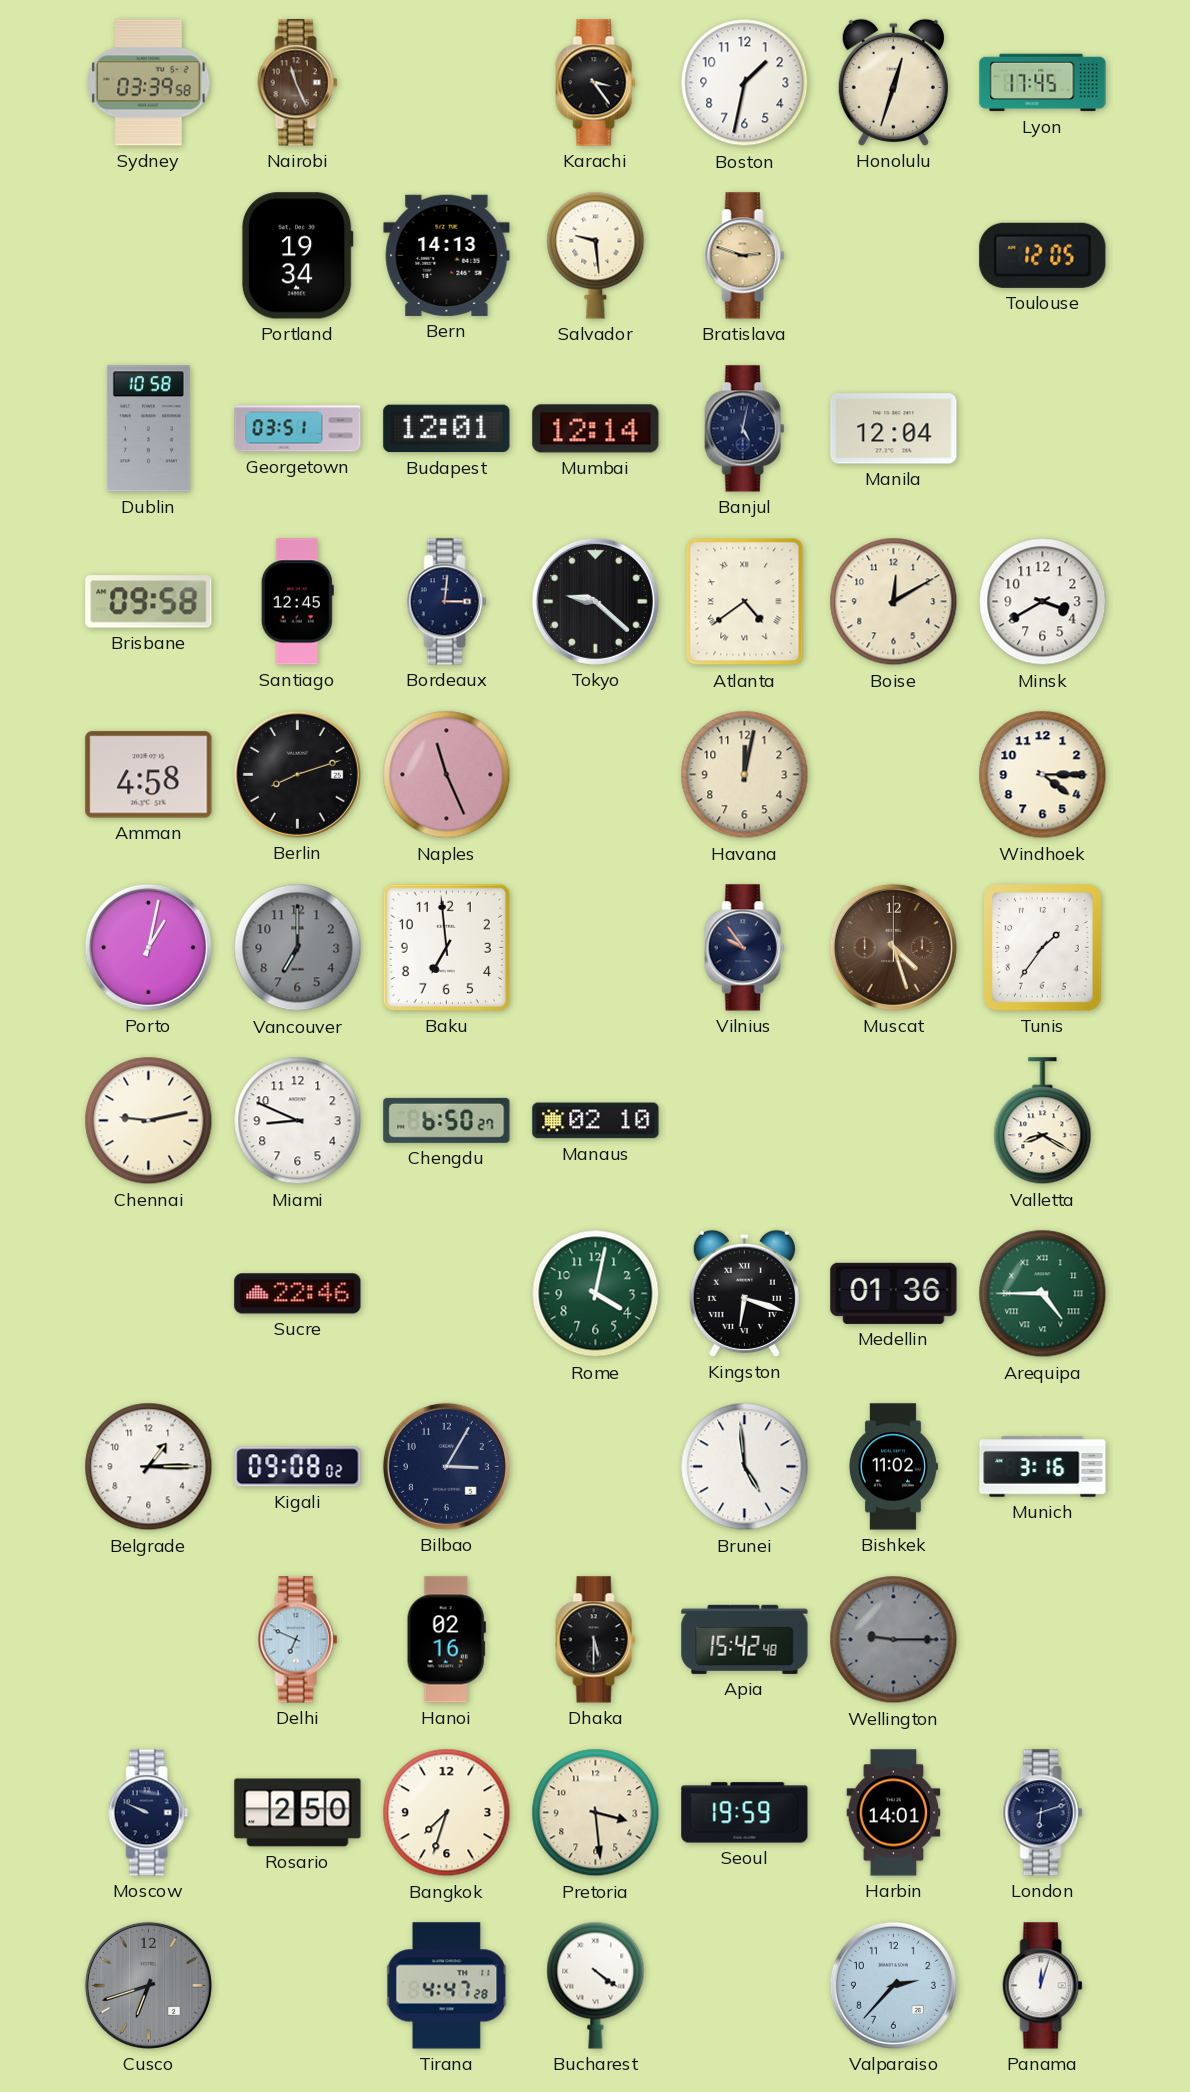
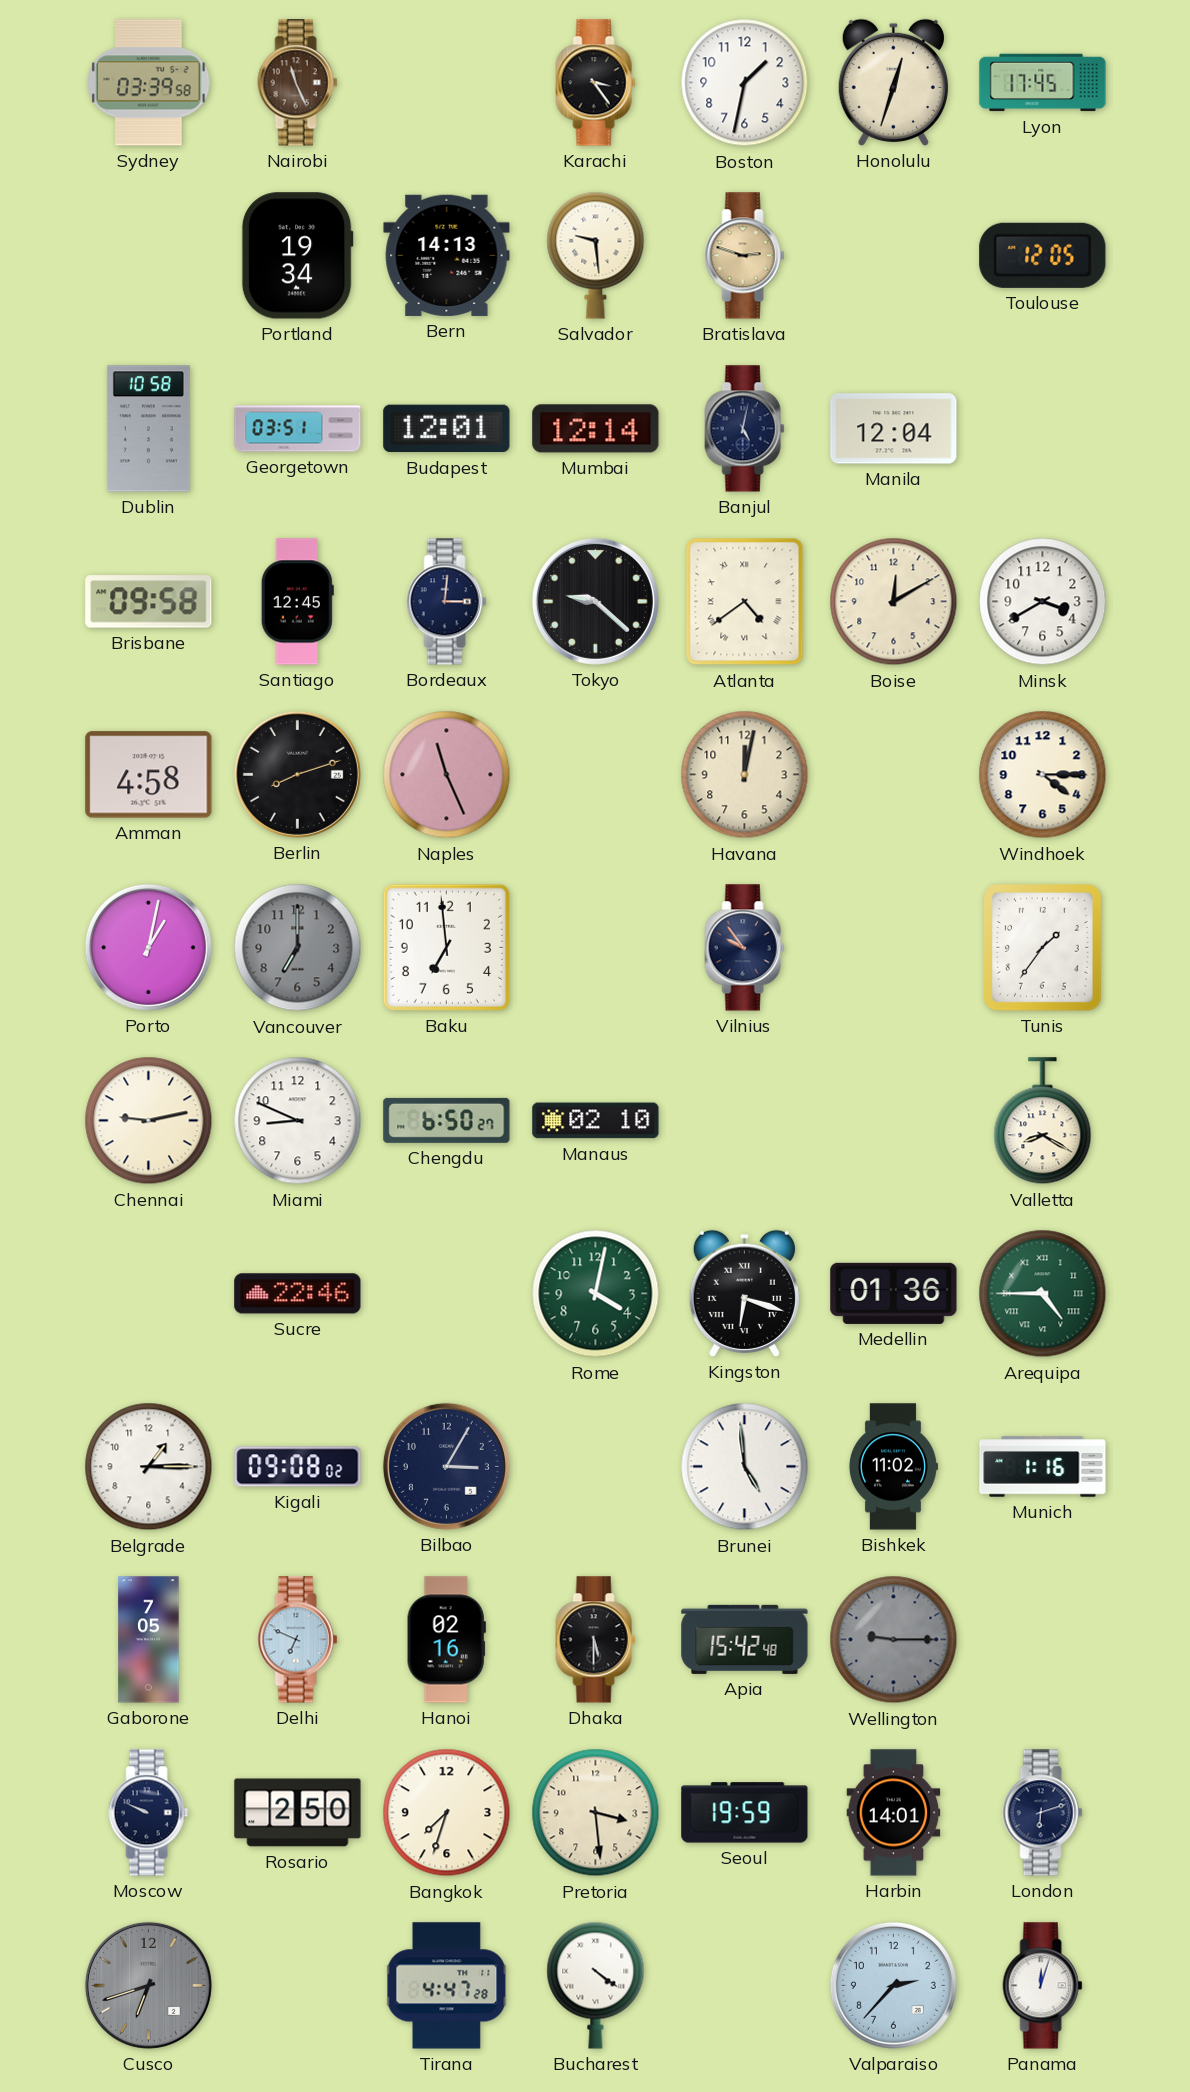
Muscat: 4:27 -> none (893, 947)
Munich: 3:16 -> 1:16 (1043, 1467)
Gaborone: none -> 7:05 (149, 1640)
